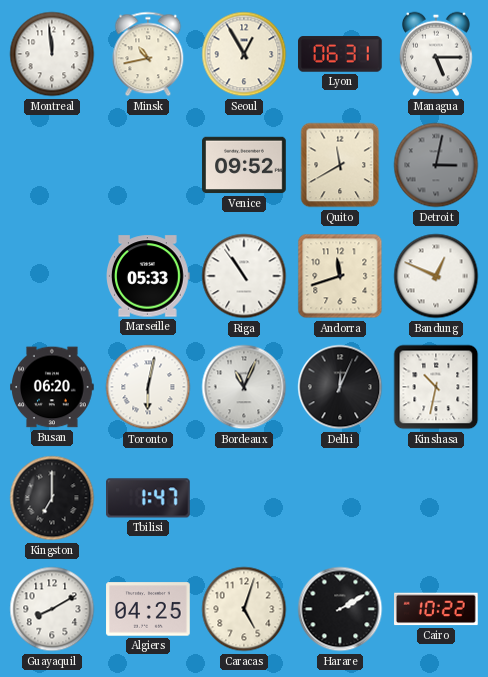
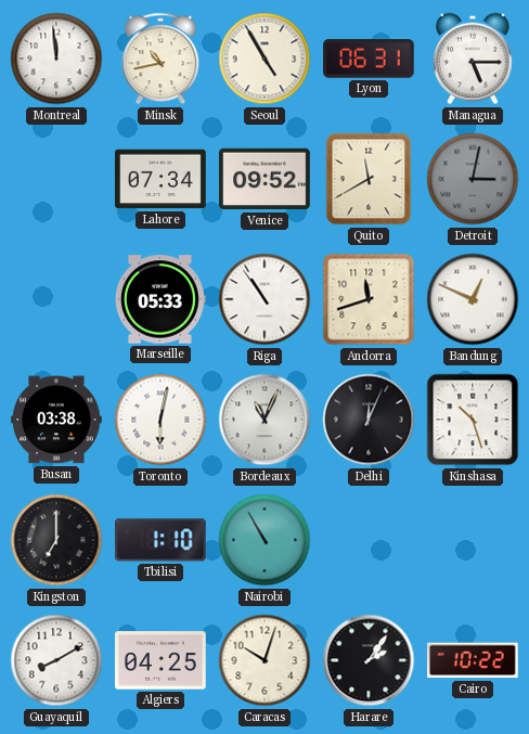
Seoul: 12:55 -> 4:55 (264, 59)
Lahore: none -> 07:34 (162, 179)
Busan: 06:20 -> 03:38 (57, 420)
Kinshasa: 10:32 -> 10:27 (473, 420)
Tbilisi: 1:47 -> 1:10 (162, 540)
Nairobi: none -> 10:55 (264, 540)
Caracas: 5:03 -> 10:03 (264, 660)
Harare: 2:10 -> 2:06 (369, 660)
